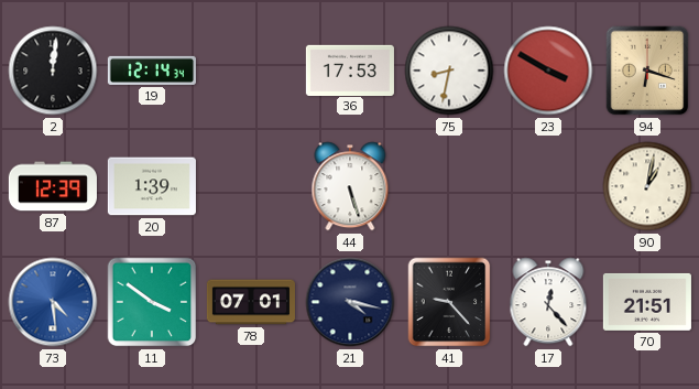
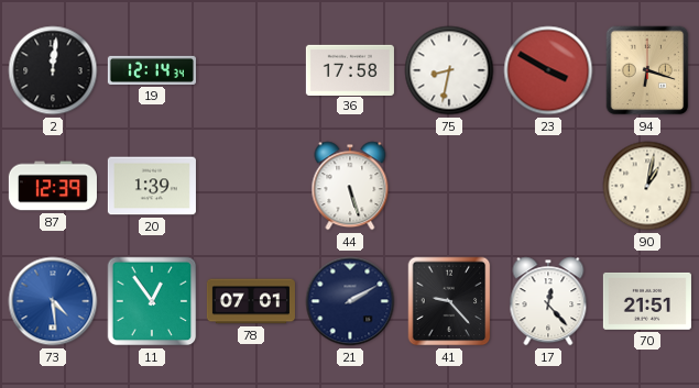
36: 17:53 -> 17:58 (350, 69)
11: 3:51 -> 12:54 (152, 301)
21: 4:17 -> 2:10 (350, 301)
